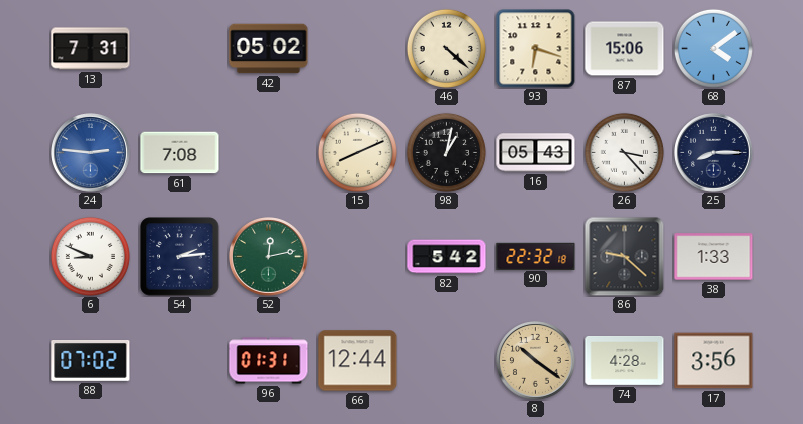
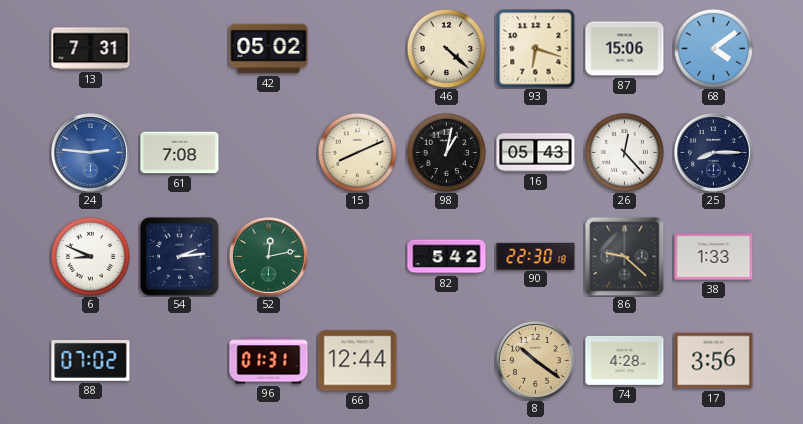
26: 3:23 -> 12:23 (624, 152)
90: 22:32 -> 22:30 (536, 256)
